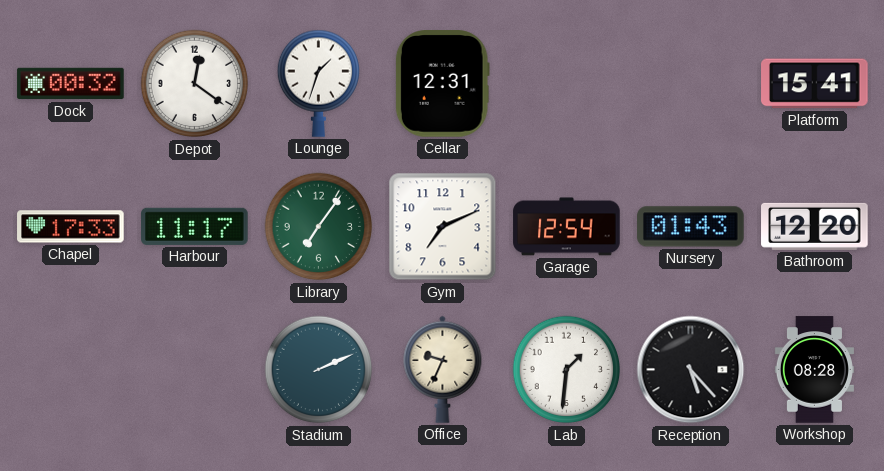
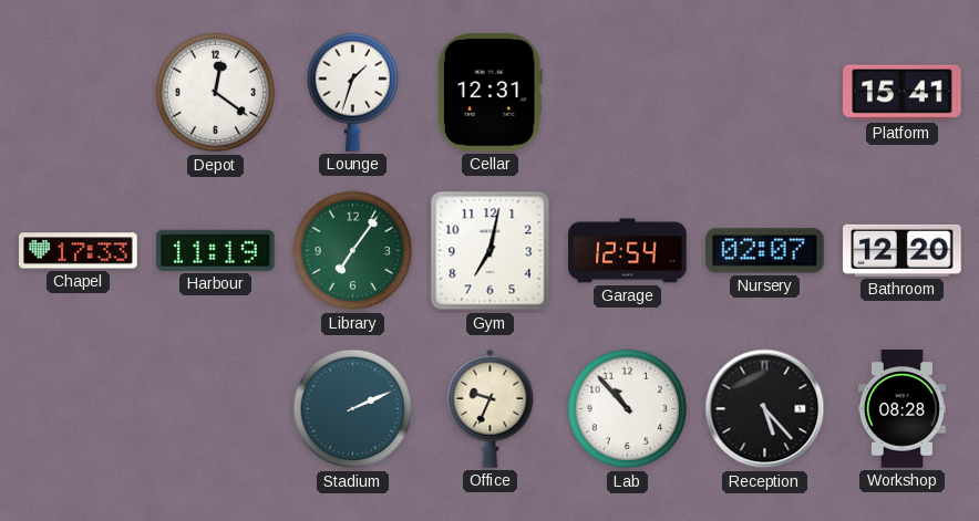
Dock: 00:32 -> none (71, 84)
Harbour: 11:17 -> 11:19 (216, 250)
Gym: 7:11 -> 7:02 (491, 251)
Nursery: 01:43 -> 02:07 (765, 251)
Lab: 1:31 -> 10:53 (628, 409)
